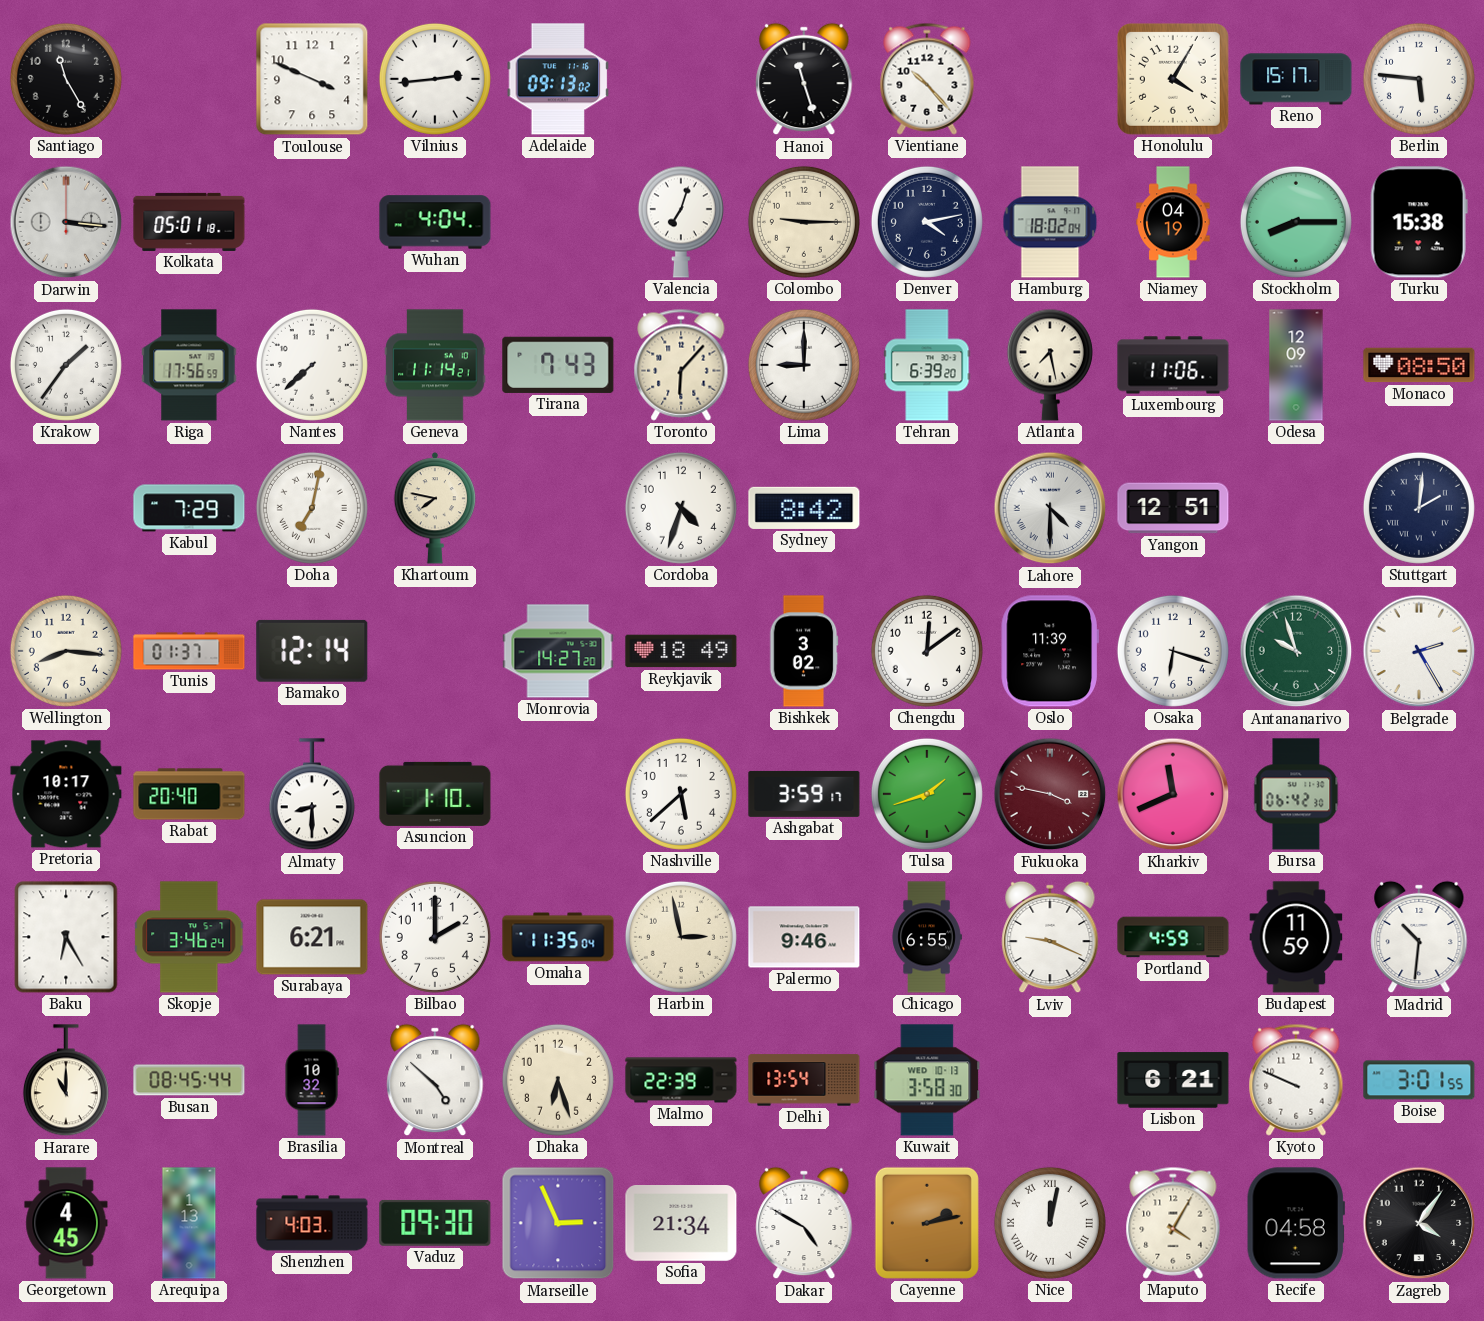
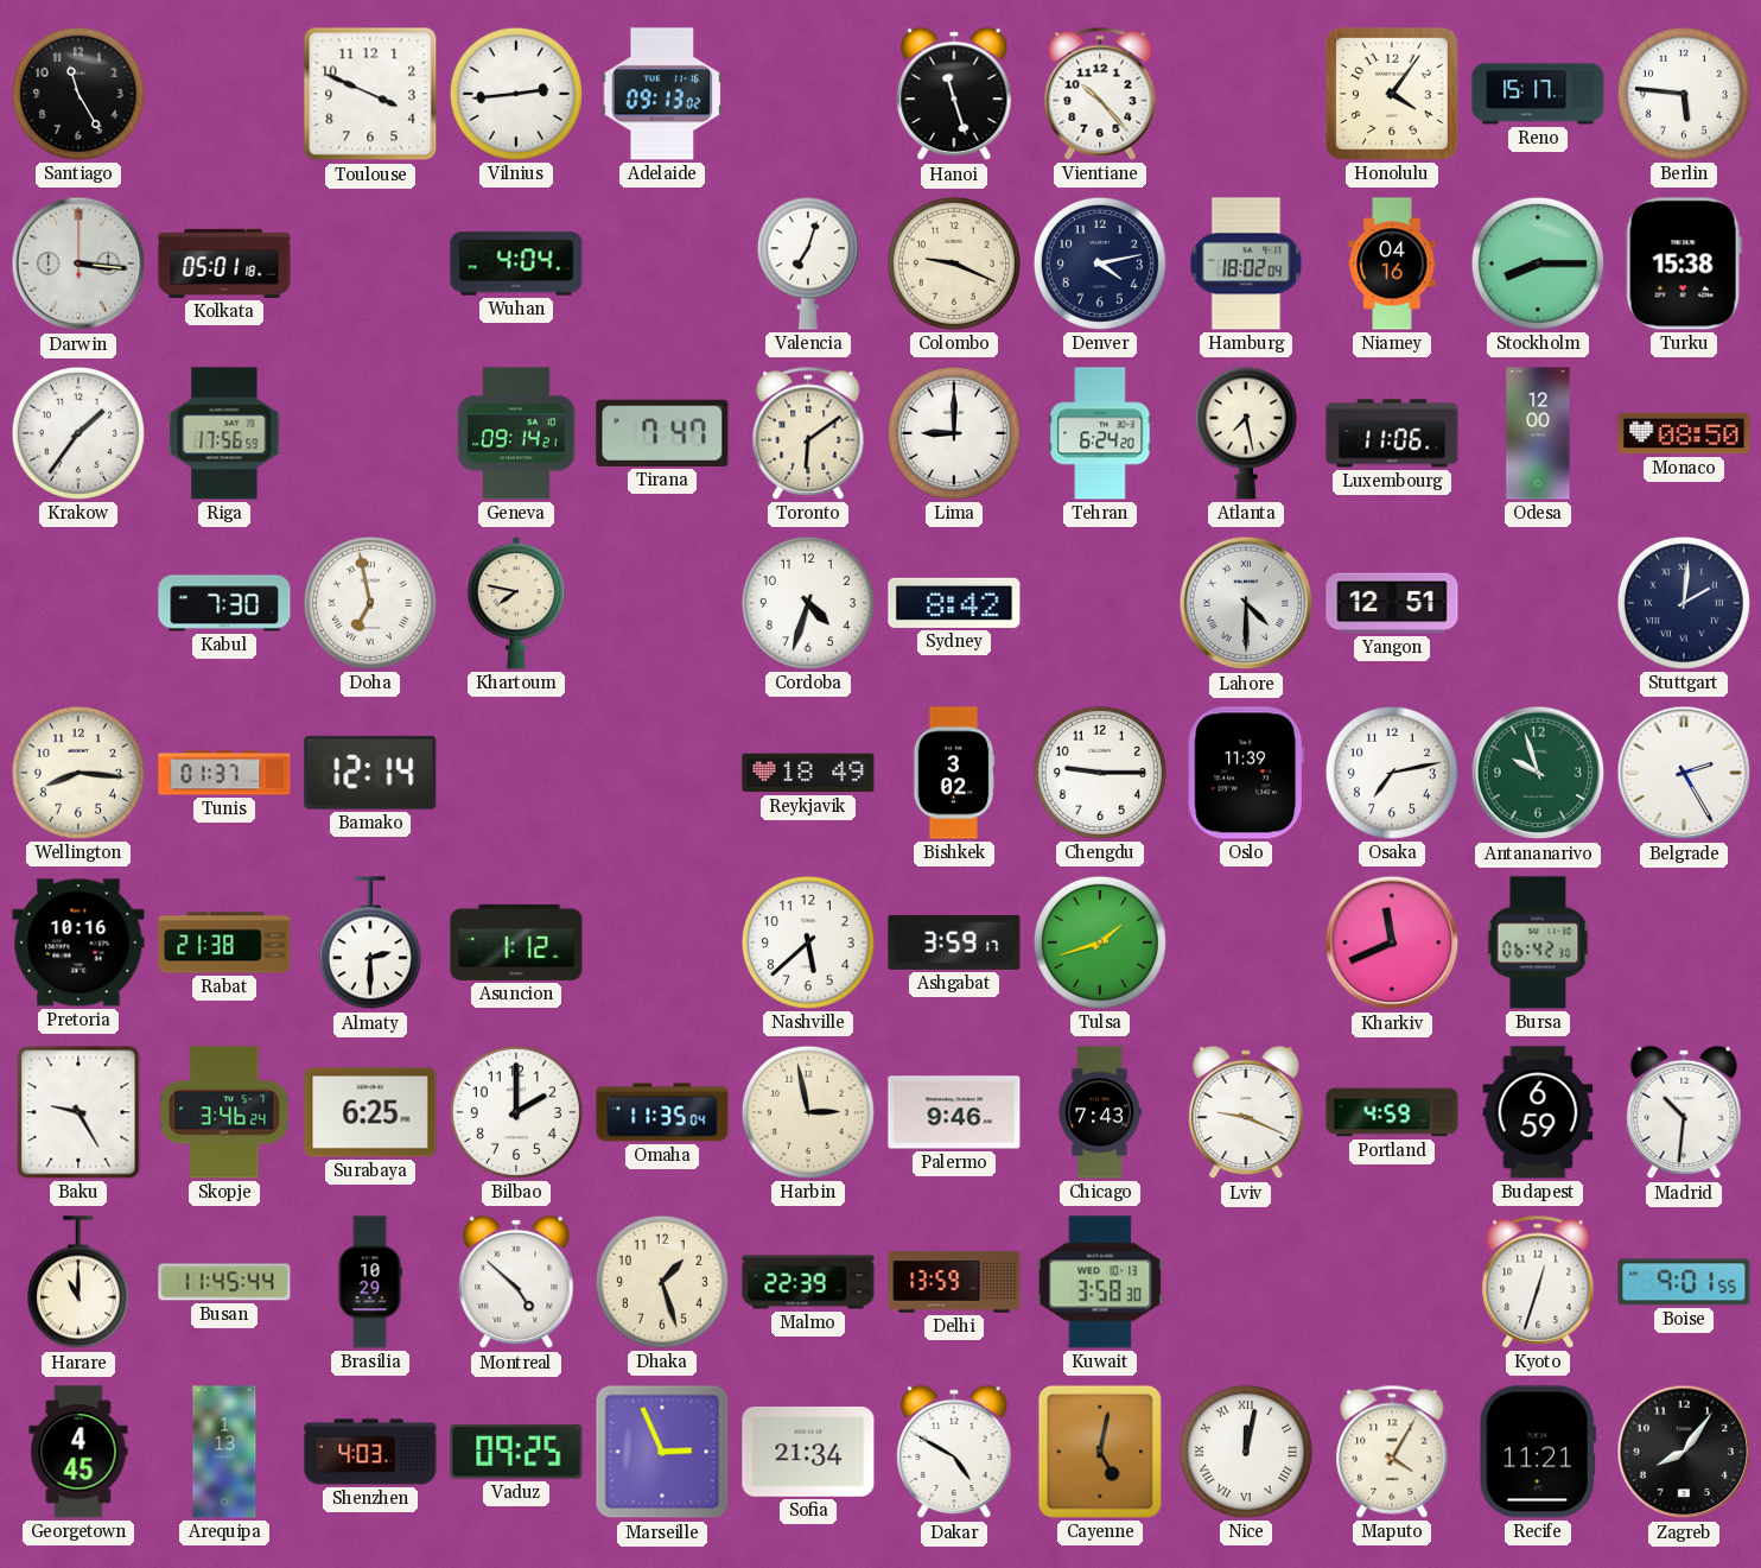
Honolulu: 4:05 -> 4:06 (1392, 94)
Colombo: 9:15 -> 9:19 (954, 264)
Niamey: 04:19 -> 04:16 (1392, 264)
Nantes: 7:38 -> none (312, 365)
Geneva: 11:14 -> 09:14 (516, 433)
Tirana: 7:43 -> 7:47 (662, 433)
Toronto: 6:07 -> 6:09 (808, 433)
Tehran: 6:39 -> 6:24 (1100, 433)
Odesa: 12:09 -> 12:00 (1538, 433)
Kabul: 7:29 -> 7:30 (224, 603)
Doha: 7:02 -> 6:58 (370, 603)
Monrovia: 14:27 -> none (558, 651)
Chengdu: 12:09 -> 9:15 (1100, 773)
Osaka: 6:18 -> 7:13 (1392, 773)
Pretoria: 10:17 -> 10:16 (78, 942)
Rabat: 20:40 -> 21:38 (224, 942)
Almaty: 8:30 -> 2:30 (370, 944)
Asuncion: 1:10 -> 1:12 (516, 942)
Fukuoka: 3:47 -> none (1050, 794)
Baku: 6:25 -> 9:25 (78, 1112)
Surabaya: 6:21 -> 6:25 (370, 1112)
Chicago: 6:55 -> 7:43 (1100, 1112)
Budapest: 11:59 -> 6:59 (1538, 1112)
Busan: 08:45 -> 11:45 (224, 1282)
Brasilia: 10:32 -> 10:29 (370, 1282)
Dhaka: 6:27 -> 1:27 (662, 1282)
Delhi: 13:54 -> 13:59 (954, 1282)
Lisbon: 6:21 -> none (1173, 1080)
Kyoto: 9:49 -> 12:33 (1538, 1282)
Boise: 3:01 -> 9:01 (1684, 1282)
Vaduz: 09:30 -> 09:25 (516, 1452)
Cayenne: 2:13 -> 5:02 (1100, 1452)
Recife: 04:58 -> 11:21 (1538, 1452)
Zagreb: 4:06 -> 8:06 (1684, 1452)
